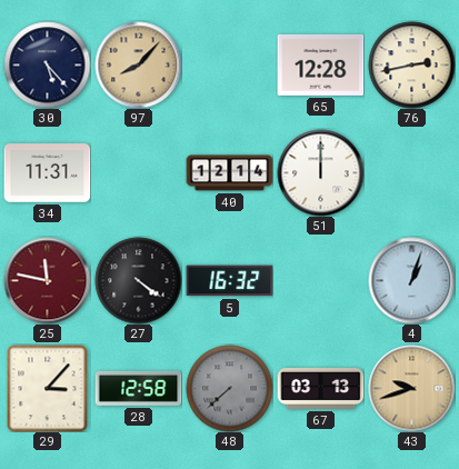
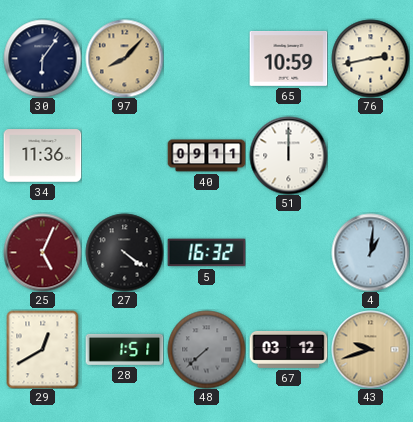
30: 5:23 -> 6:06 (42, 58)
65: 12:28 -> 10:59 (288, 58)
34: 11:31 -> 11:36 (42, 156)
40: 12:14 -> 09:11 (206, 156)
25: 11:47 -> 5:04 (42, 252)
4: 1:03 -> 1:01 (370, 252)
29: 3:07 -> 12:40 (43, 349)
28: 12:58 -> 1:51 (124, 349)
67: 03:13 -> 03:12 (288, 349)
